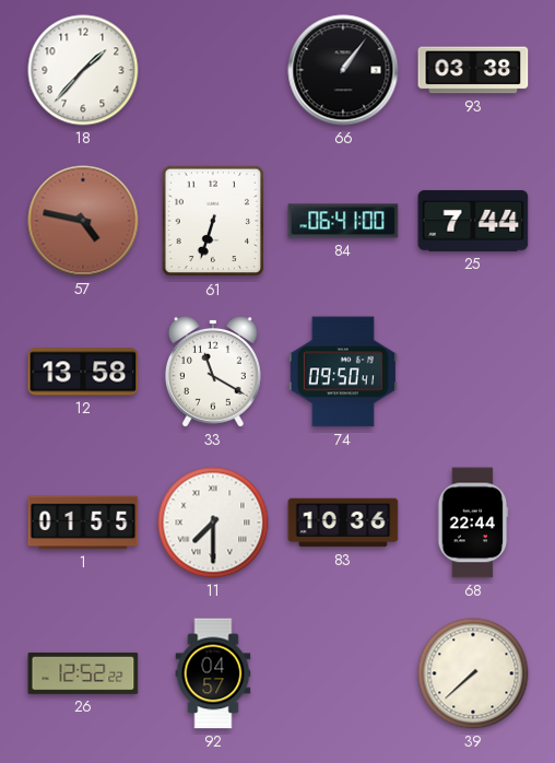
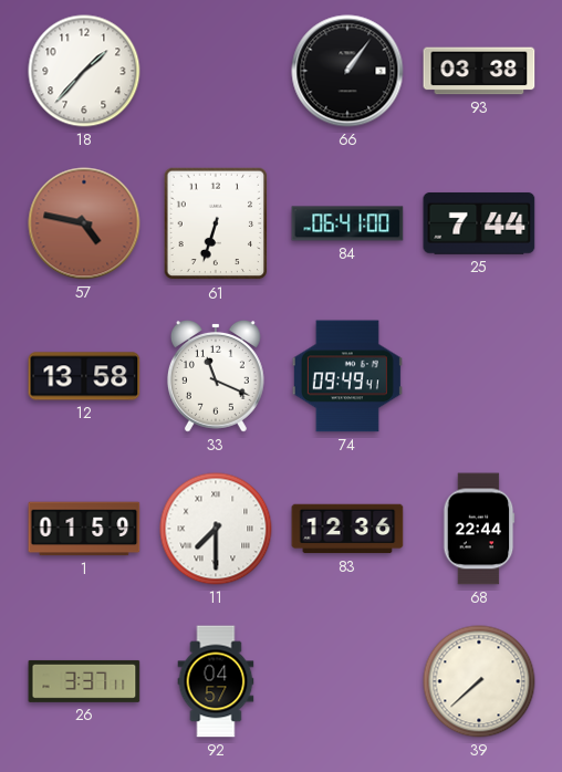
33: 11:20 -> 11:19 (216, 376)
74: 09:50 -> 09:49 (347, 376)
1: 01:55 -> 01:59 (84, 529)
83: 10:36 -> 12:36 (347, 529)
26: 12:52 -> 3:37 (84, 681)
